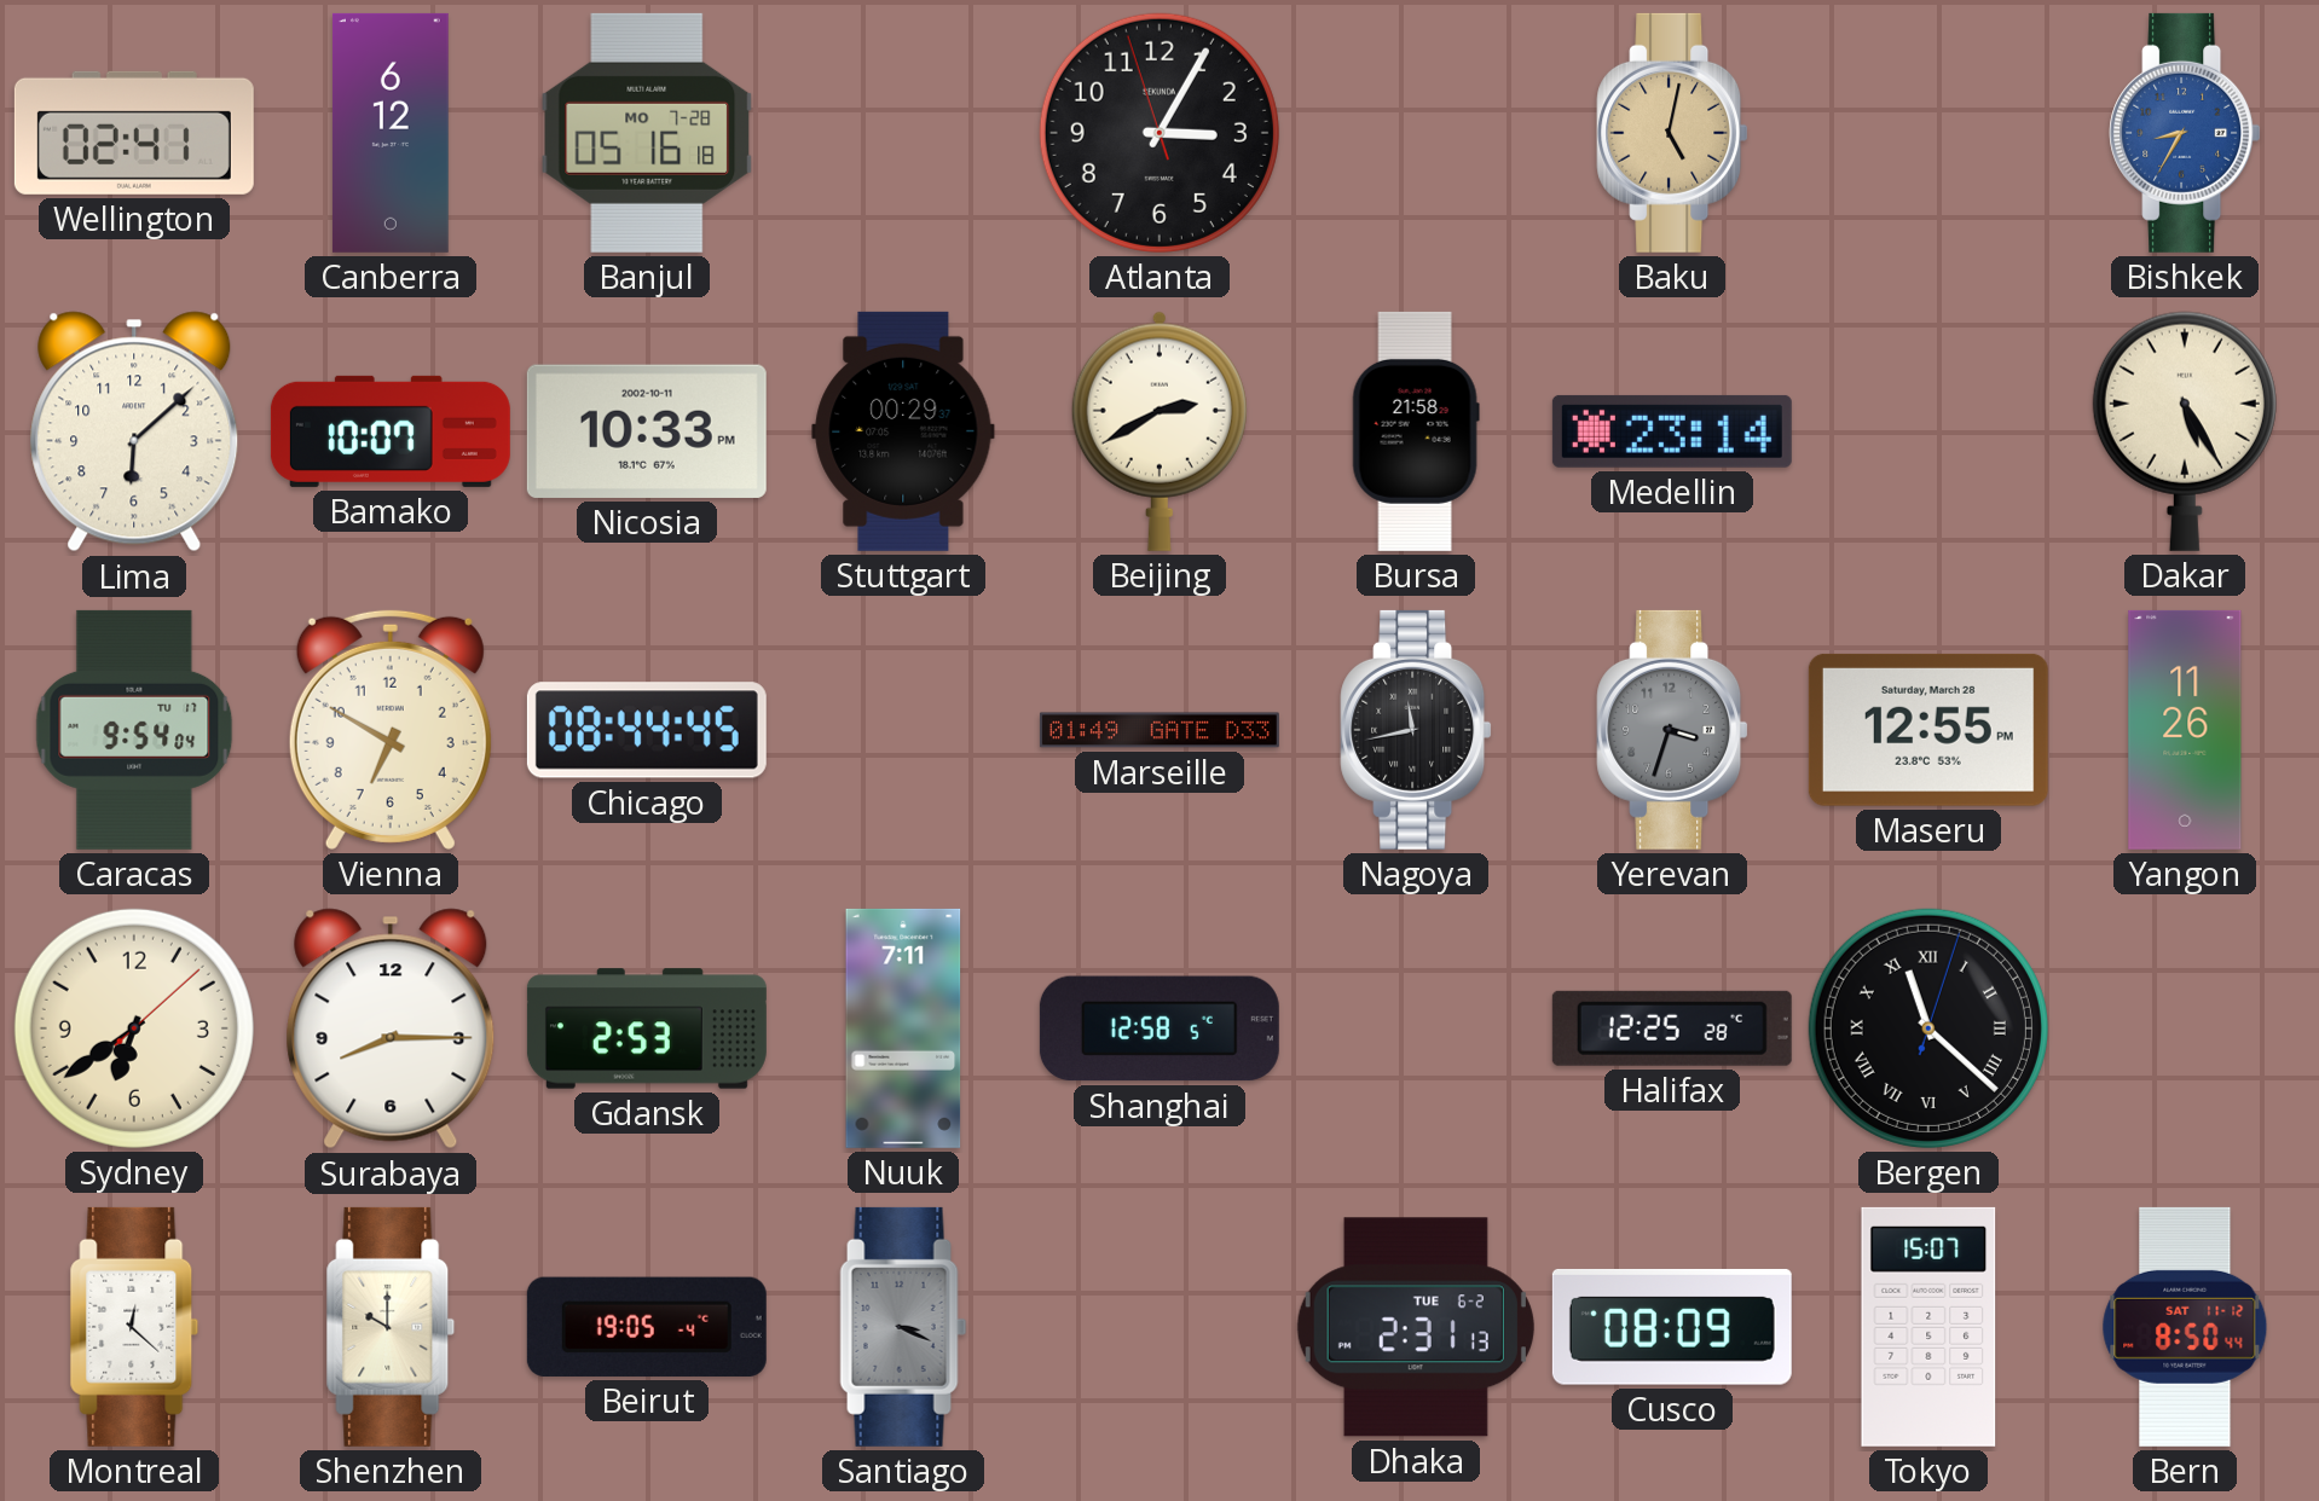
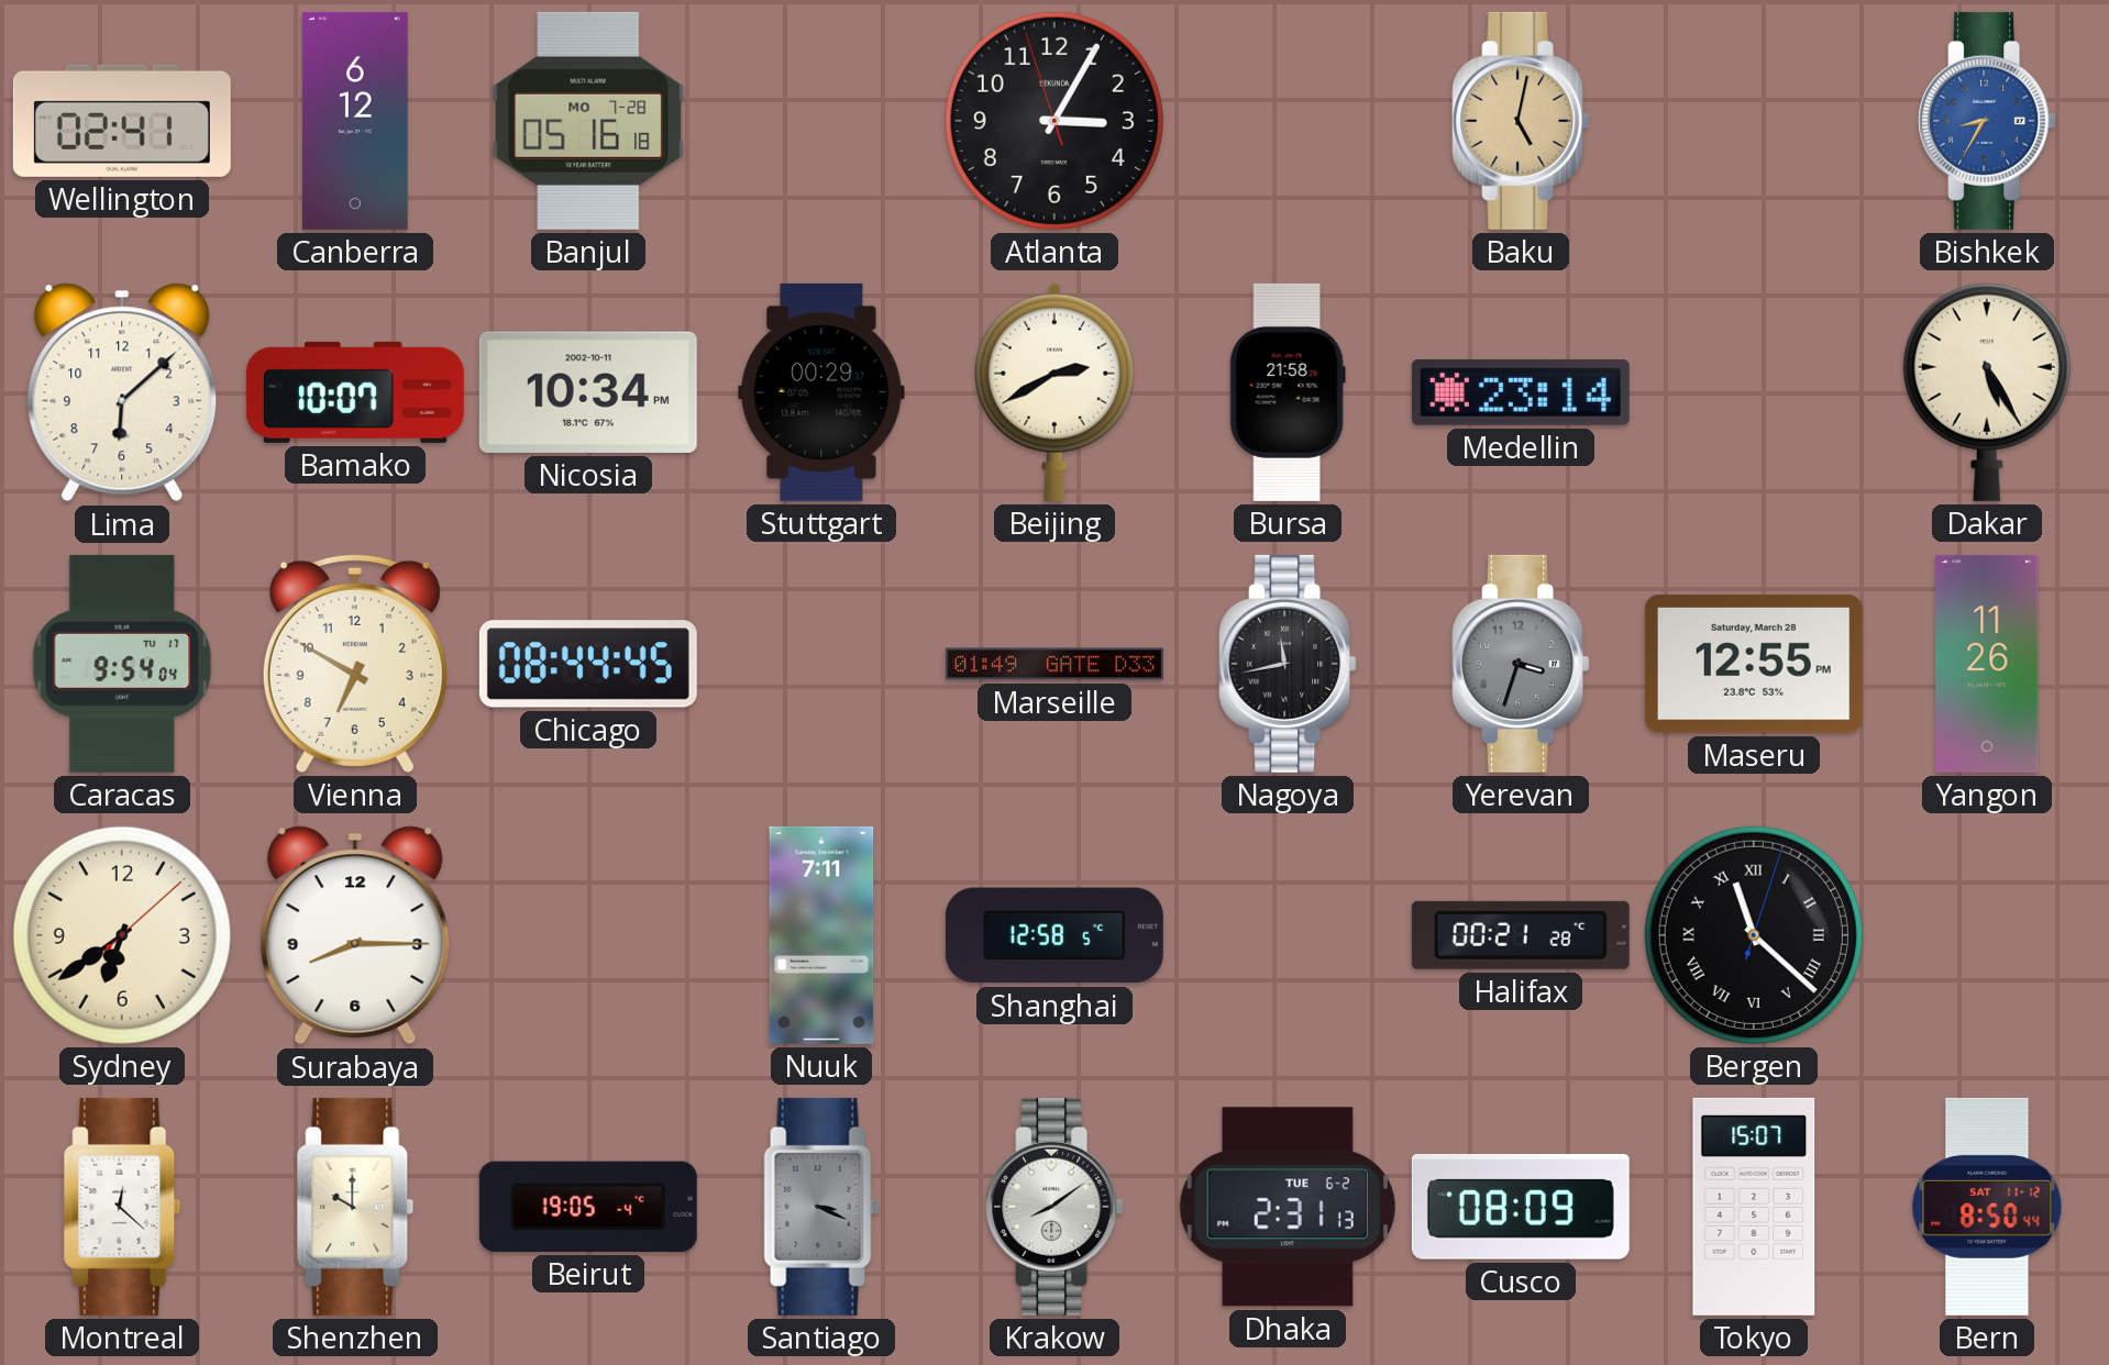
Nicosia: 10:33 -> 10:34 (588, 392)
Gdansk: 2:53 -> none (647, 1028)
Halifax: 12:25 -> 00:21 (1521, 935)
Krakow: none -> 8:09 (1054, 1207)
